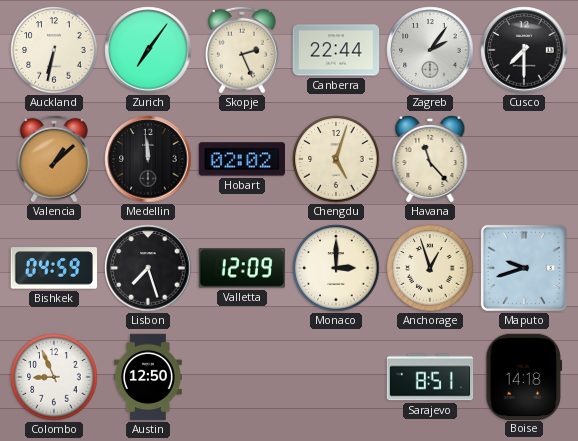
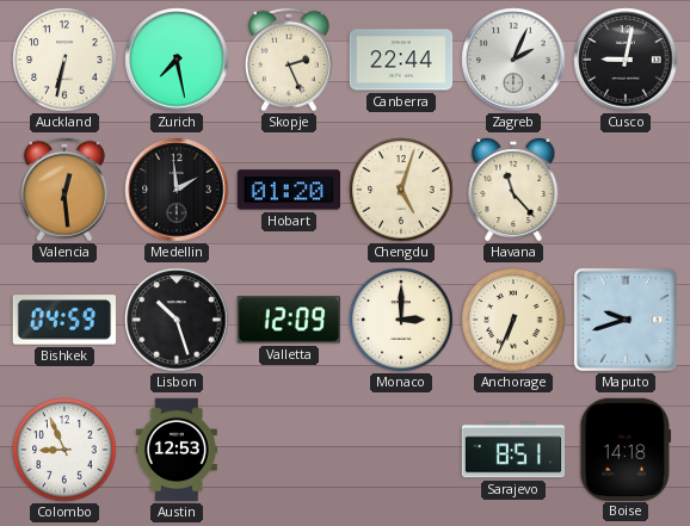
Zurich: 7:06 -> 7:28 (177, 60)
Zagreb: 2:06 -> 2:04 (513, 60)
Cusco: 7:30 -> 9:02 (626, 60)
Valencia: 1:08 -> 12:29 (64, 190)
Medellin: 11:59 -> 1:59 (177, 190)
Hobart: 02:02 -> 01:20 (288, 190)
Lisbon: 7:27 -> 10:27 (177, 320)
Anchorage: 12:57 -> 6:34 (513, 320)
Austin: 12:50 -> 12:53 (177, 450)
